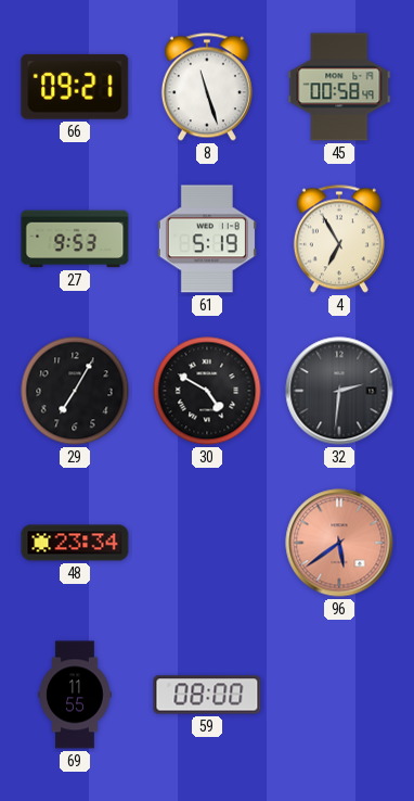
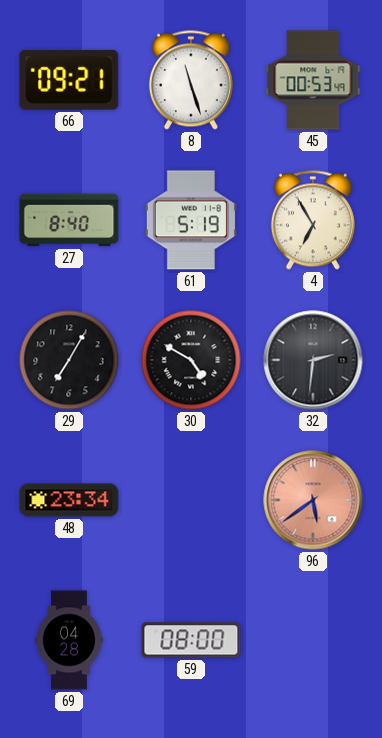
45: 00:58 -> 00:53 (313, 80)
27: 9:53 -> 8:40 (69, 220)
69: 11:55 -> 04:28 (69, 640)
